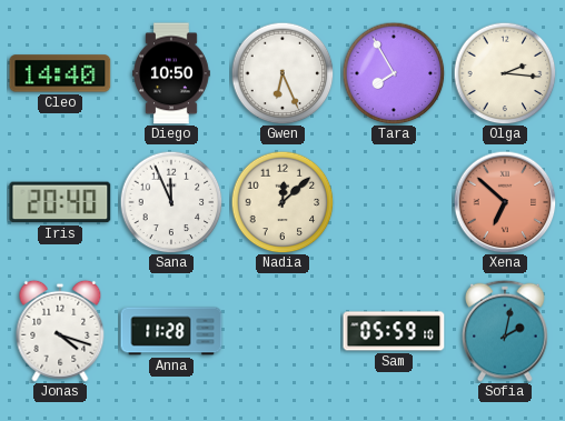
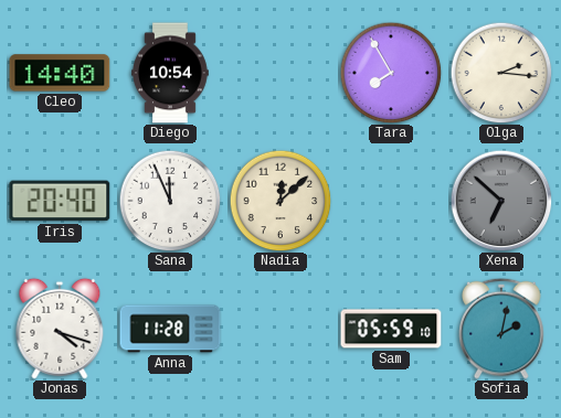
Diego: 10:50 -> 10:54 (171, 73)
Gwen: 6:26 -> none (282, 73)
Xena dial: salmon -> grey (501, 201)
